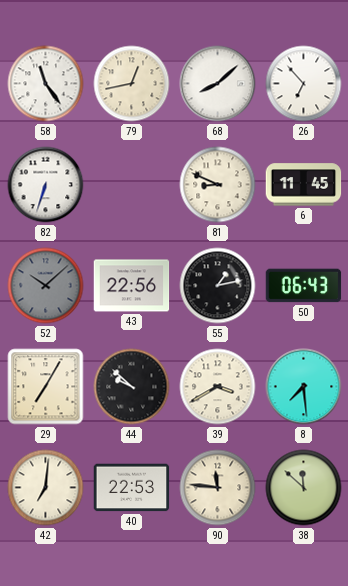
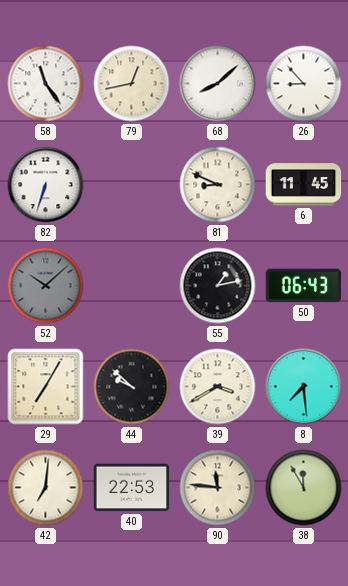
26: 6:53 -> 8:53 (304, 84)
43: 22:56 -> none (132, 286)
38: 11:52 -> 11:55 (304, 488)
